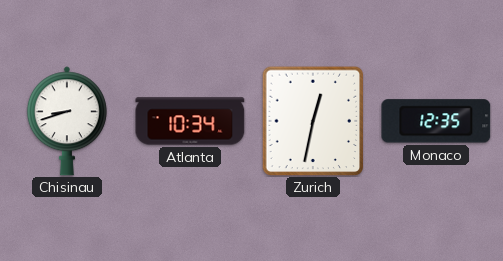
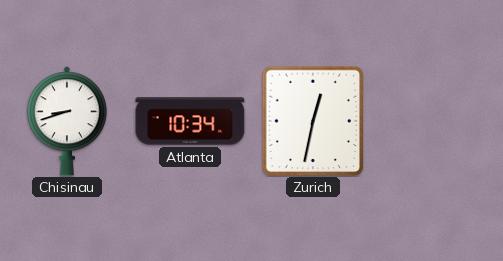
Monaco: 12:35 -> none (436, 121)
